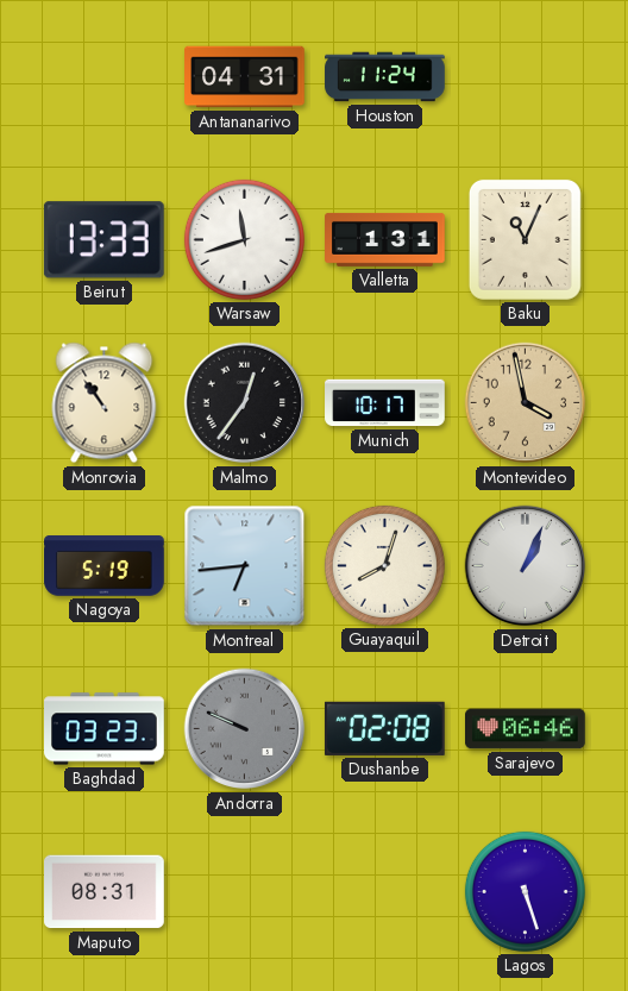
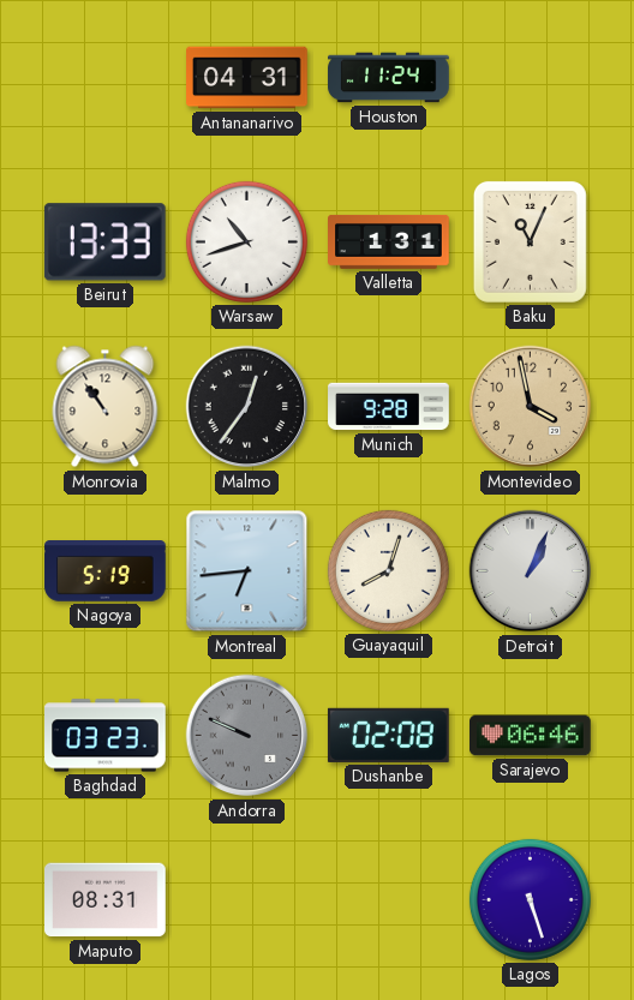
Warsaw: 11:42 -> 10:42 (246, 241)
Munich: 10:17 -> 9:28 (389, 407)
